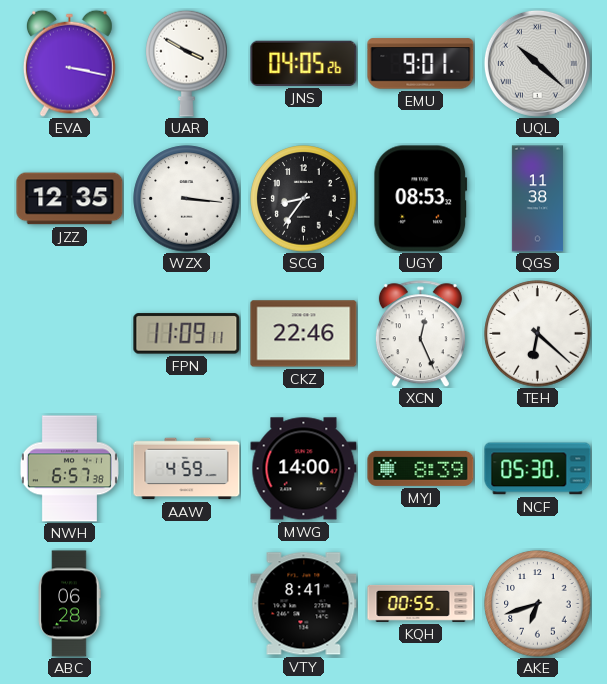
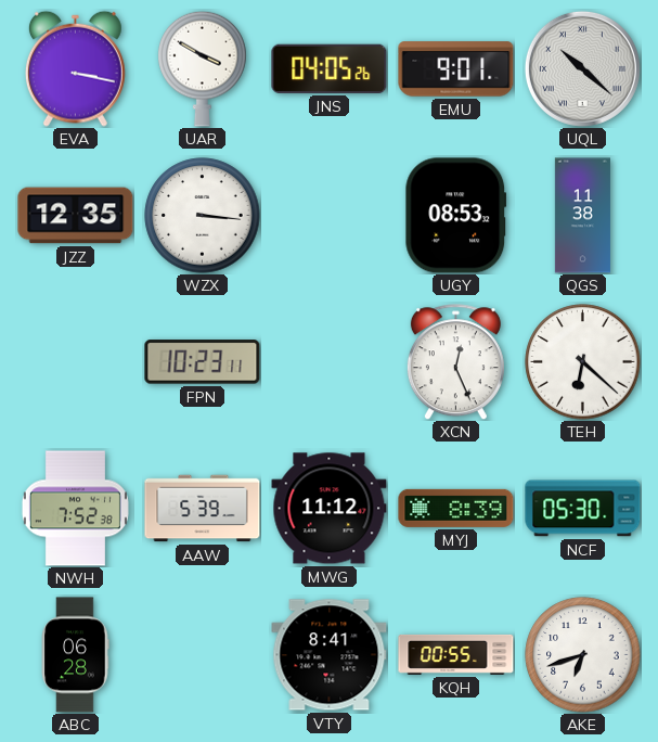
SCG: 8:36 -> none (304, 199)
FPN: 11:09 -> 10:23 (203, 362)
CKZ: 22:46 -> none (304, 334)
NWH: 6:57 -> 7:52 (75, 509)
AAW: 4:59 -> 5:39 (203, 509)
MWG: 14:00 -> 11:12 (330, 509)
